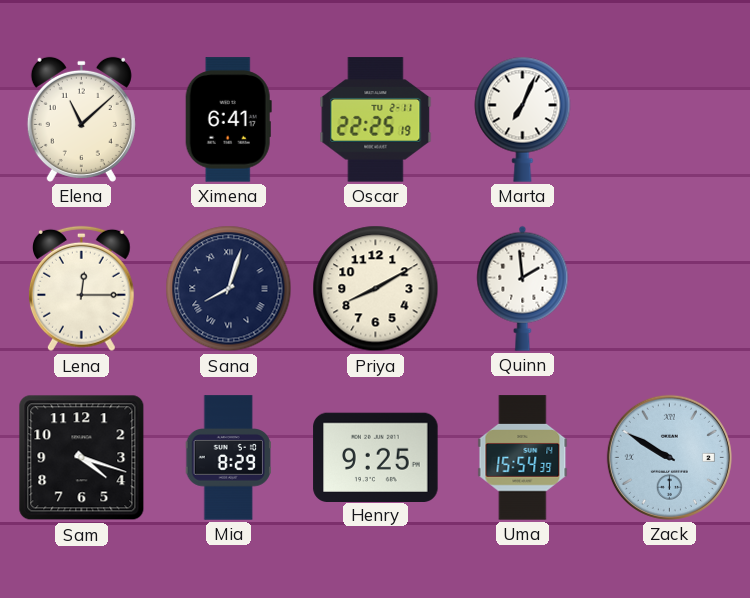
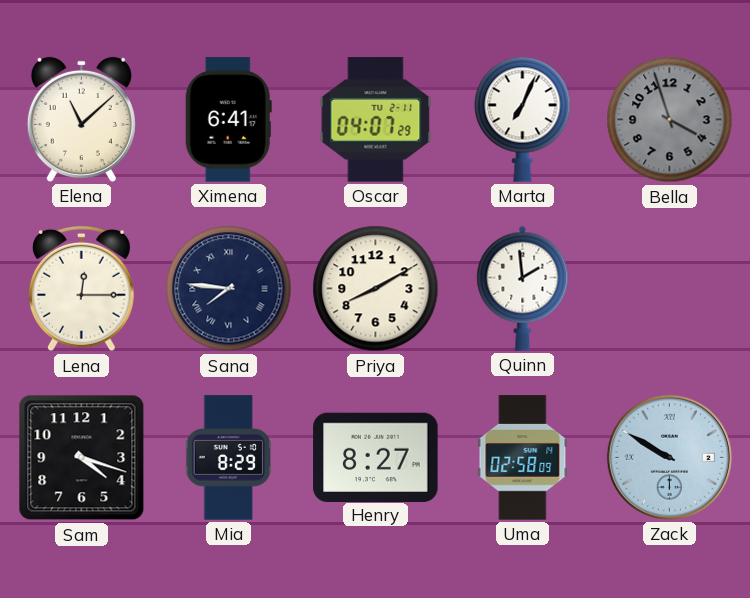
Oscar: 22:25 -> 04:07 (376, 120)
Bella: none -> 3:57 (670, 120)
Sana: 8:03 -> 7:46 (229, 289)
Henry: 9:25 -> 8:27 (376, 457)
Uma: 15:54 -> 02:58 (523, 458)
